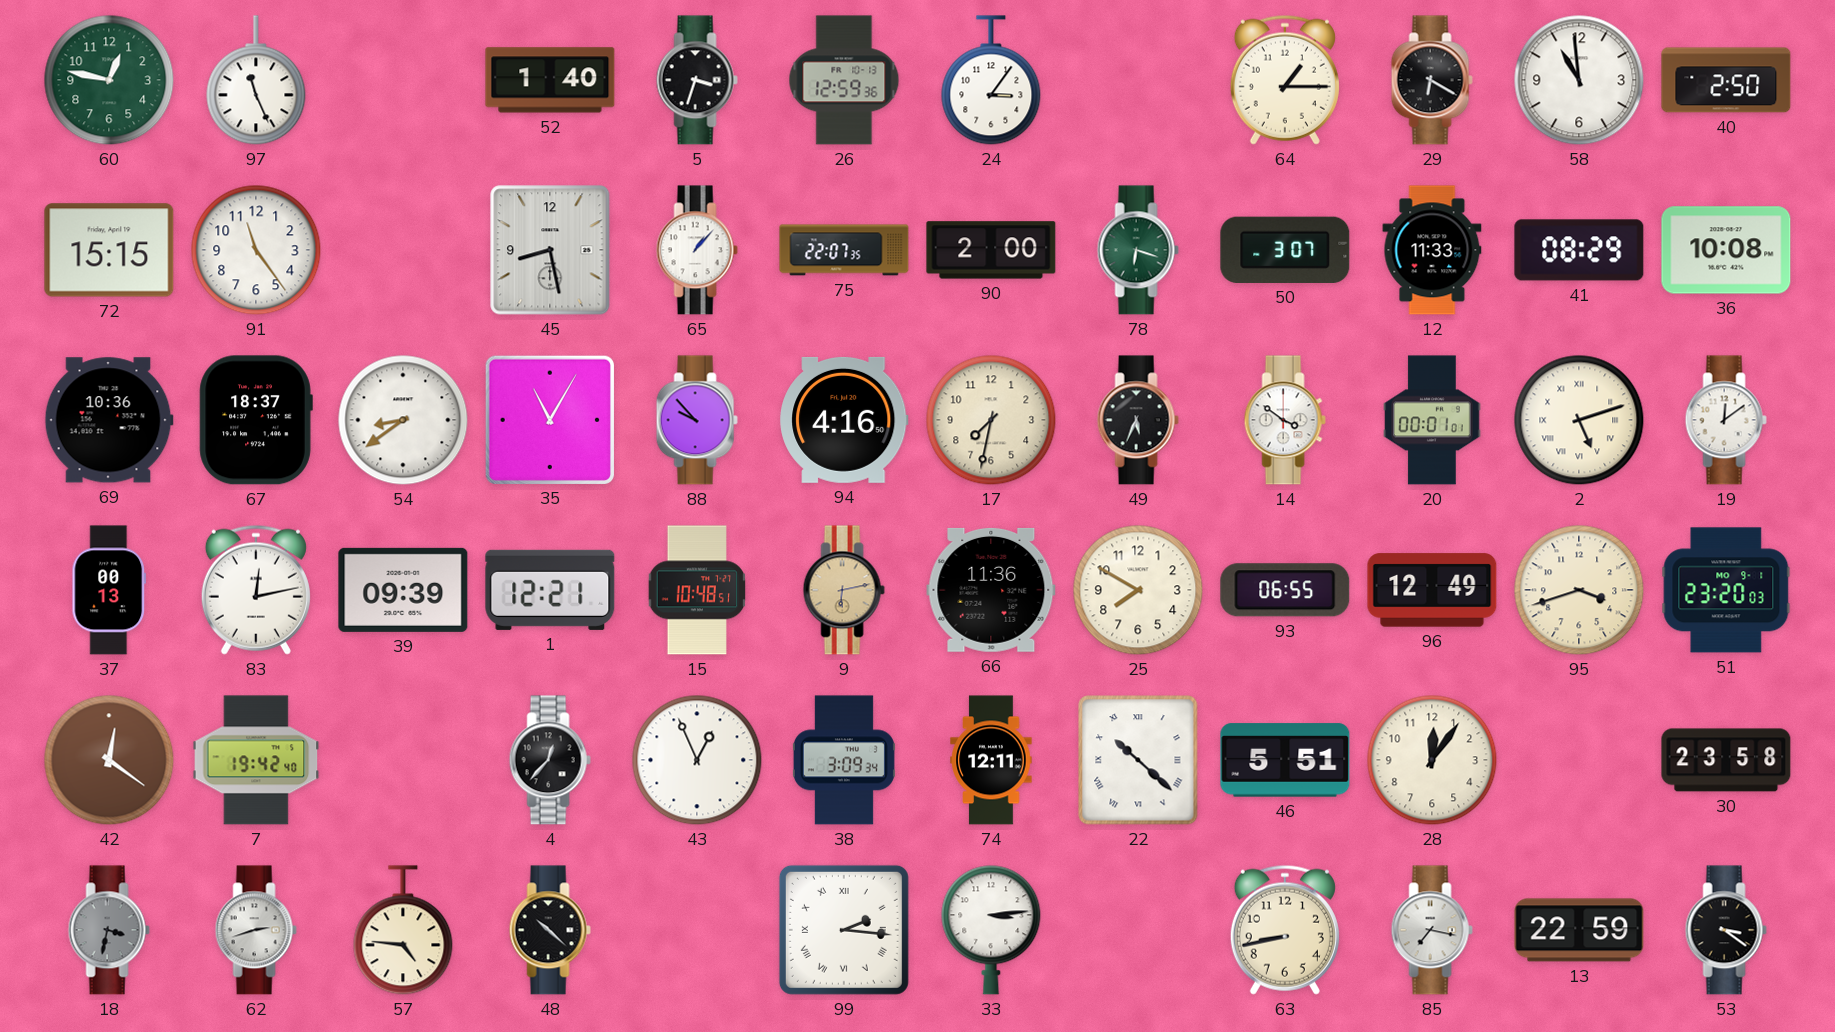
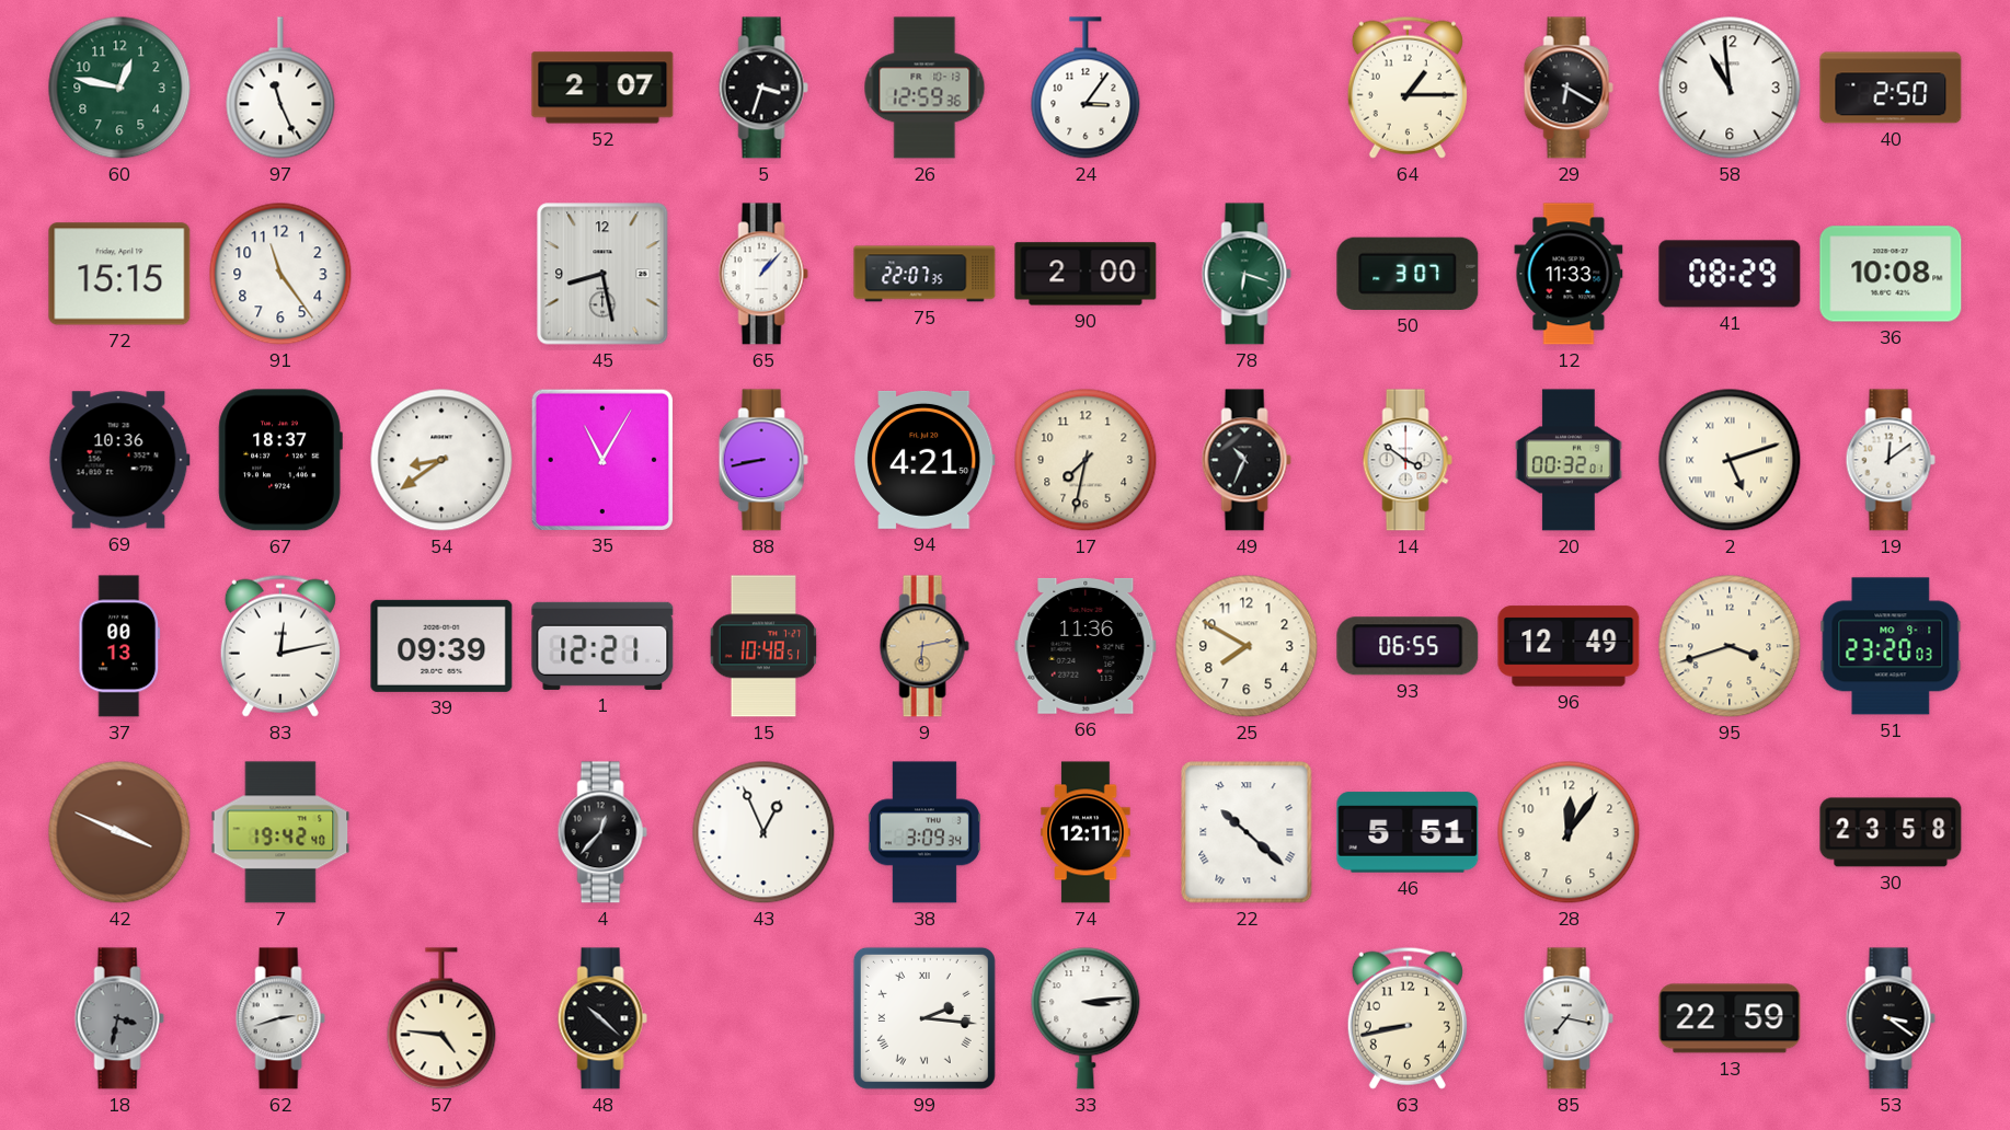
52: 1:40 -> 2:07 (602, 88)
88: 9:53 -> 8:43 (763, 460)
94: 4:16 -> 4:21 (924, 460)
49: 5:34 -> 10:34 (1247, 460)
20: 00:01 -> 00:32 (1569, 460)
42: 12:21 -> 3:49 (119, 832)
